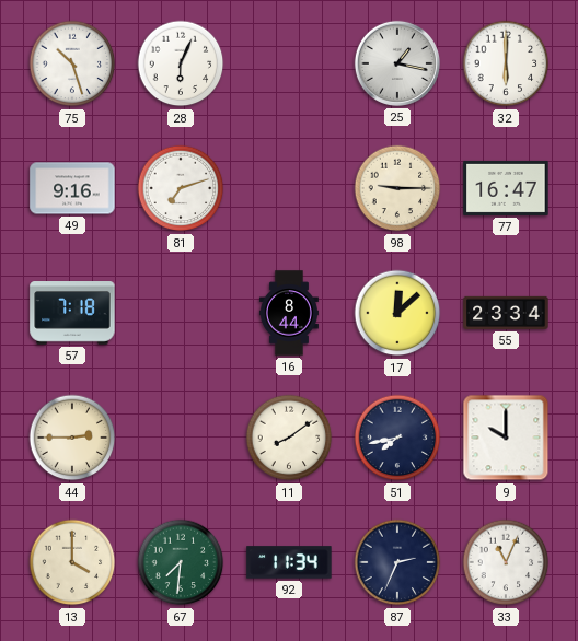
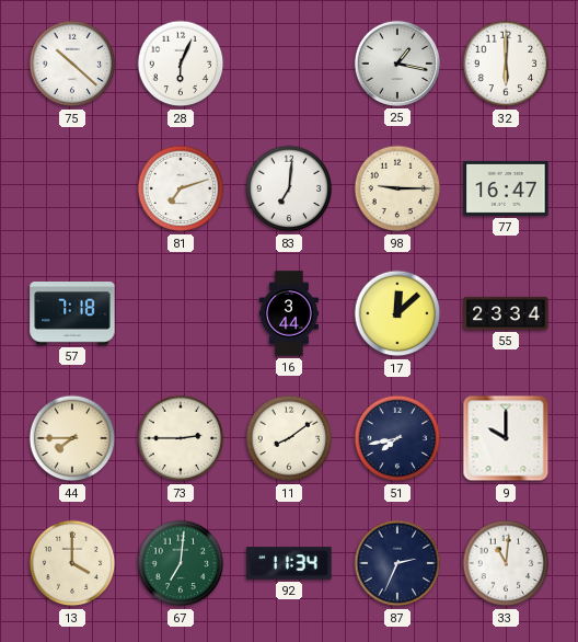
75: 10:27 -> 10:22 (72, 64)
49: 9:16 -> none (72, 188)
83: none -> 7:01 (289, 188)
16: 8:44 -> 3:44 (289, 313)
44: 2:45 -> 7:45 (72, 438)
73: none -> 2:45 (181, 438)
67: 7:31 -> 7:01 (181, 563)
33: 11:04 -> 11:01 (506, 563)
